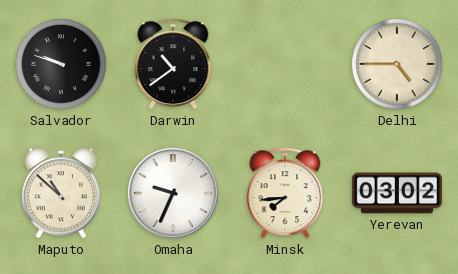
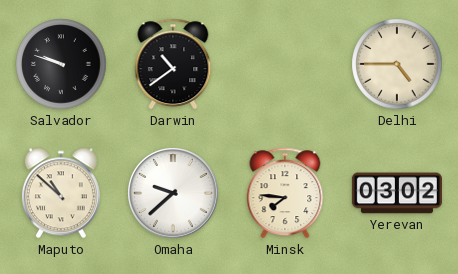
Omaha: 9:34 -> 9:38 (173, 193)
Minsk: 7:44 -> 7:46 (285, 193)
